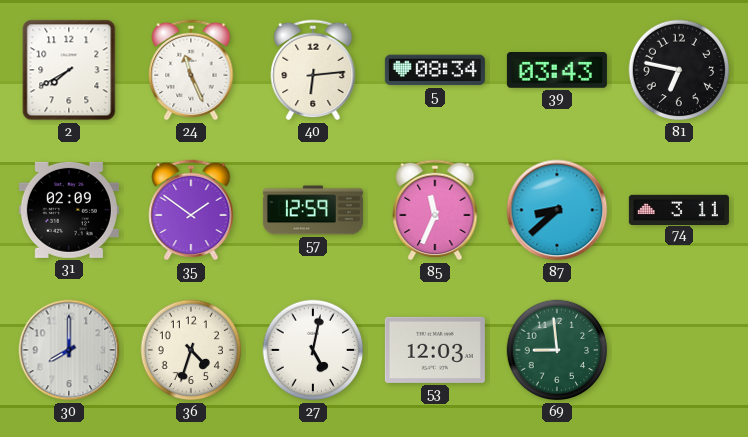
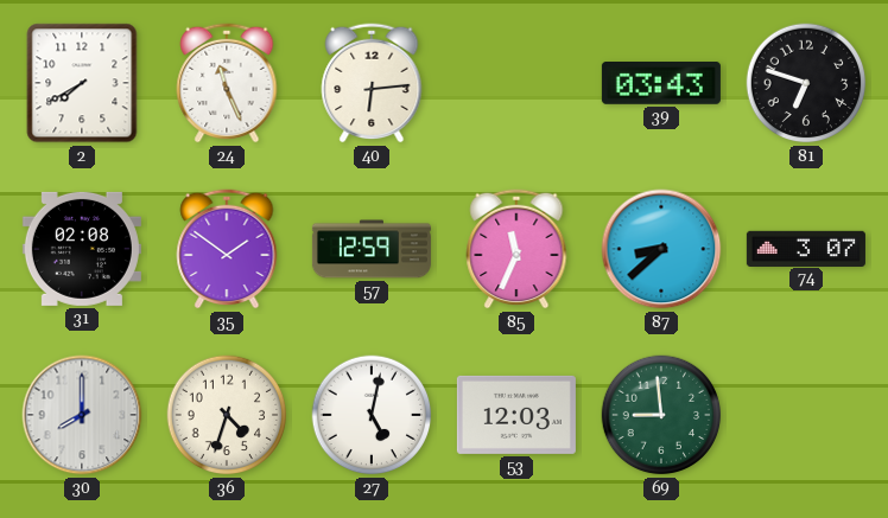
5: 08:34 -> none (435, 70)
81: 6:47 -> 6:48 (806, 83)
31: 02:09 -> 02:08 (82, 249)
74: 3:11 -> 3:07 (806, 248)
